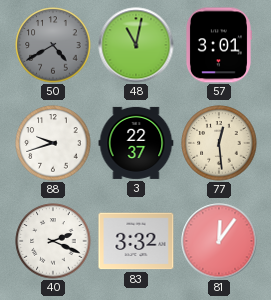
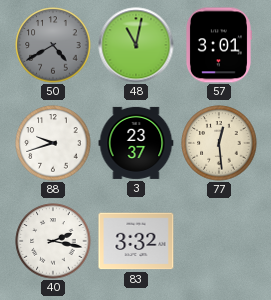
3: 22:37 -> 23:37 (136, 143)
40: 2:19 -> 2:17 (53, 241)
81: 12:06 -> none (219, 241)
